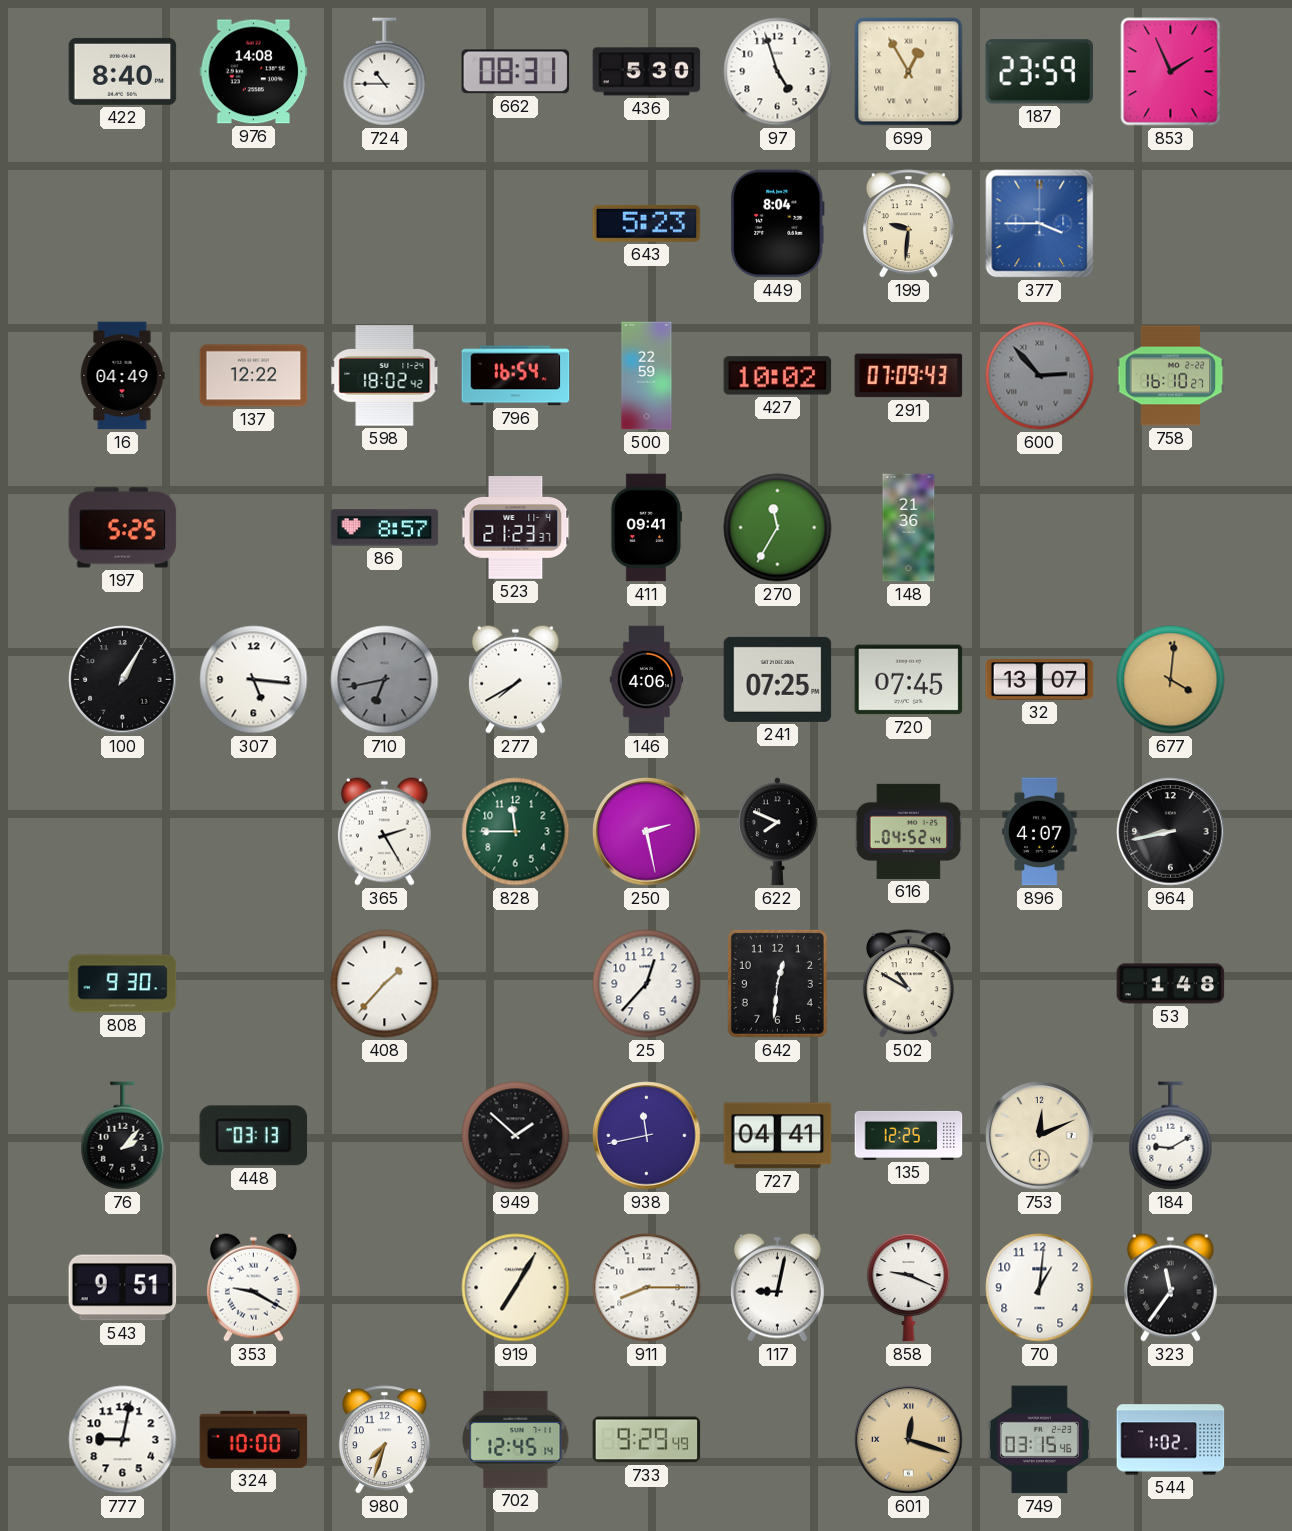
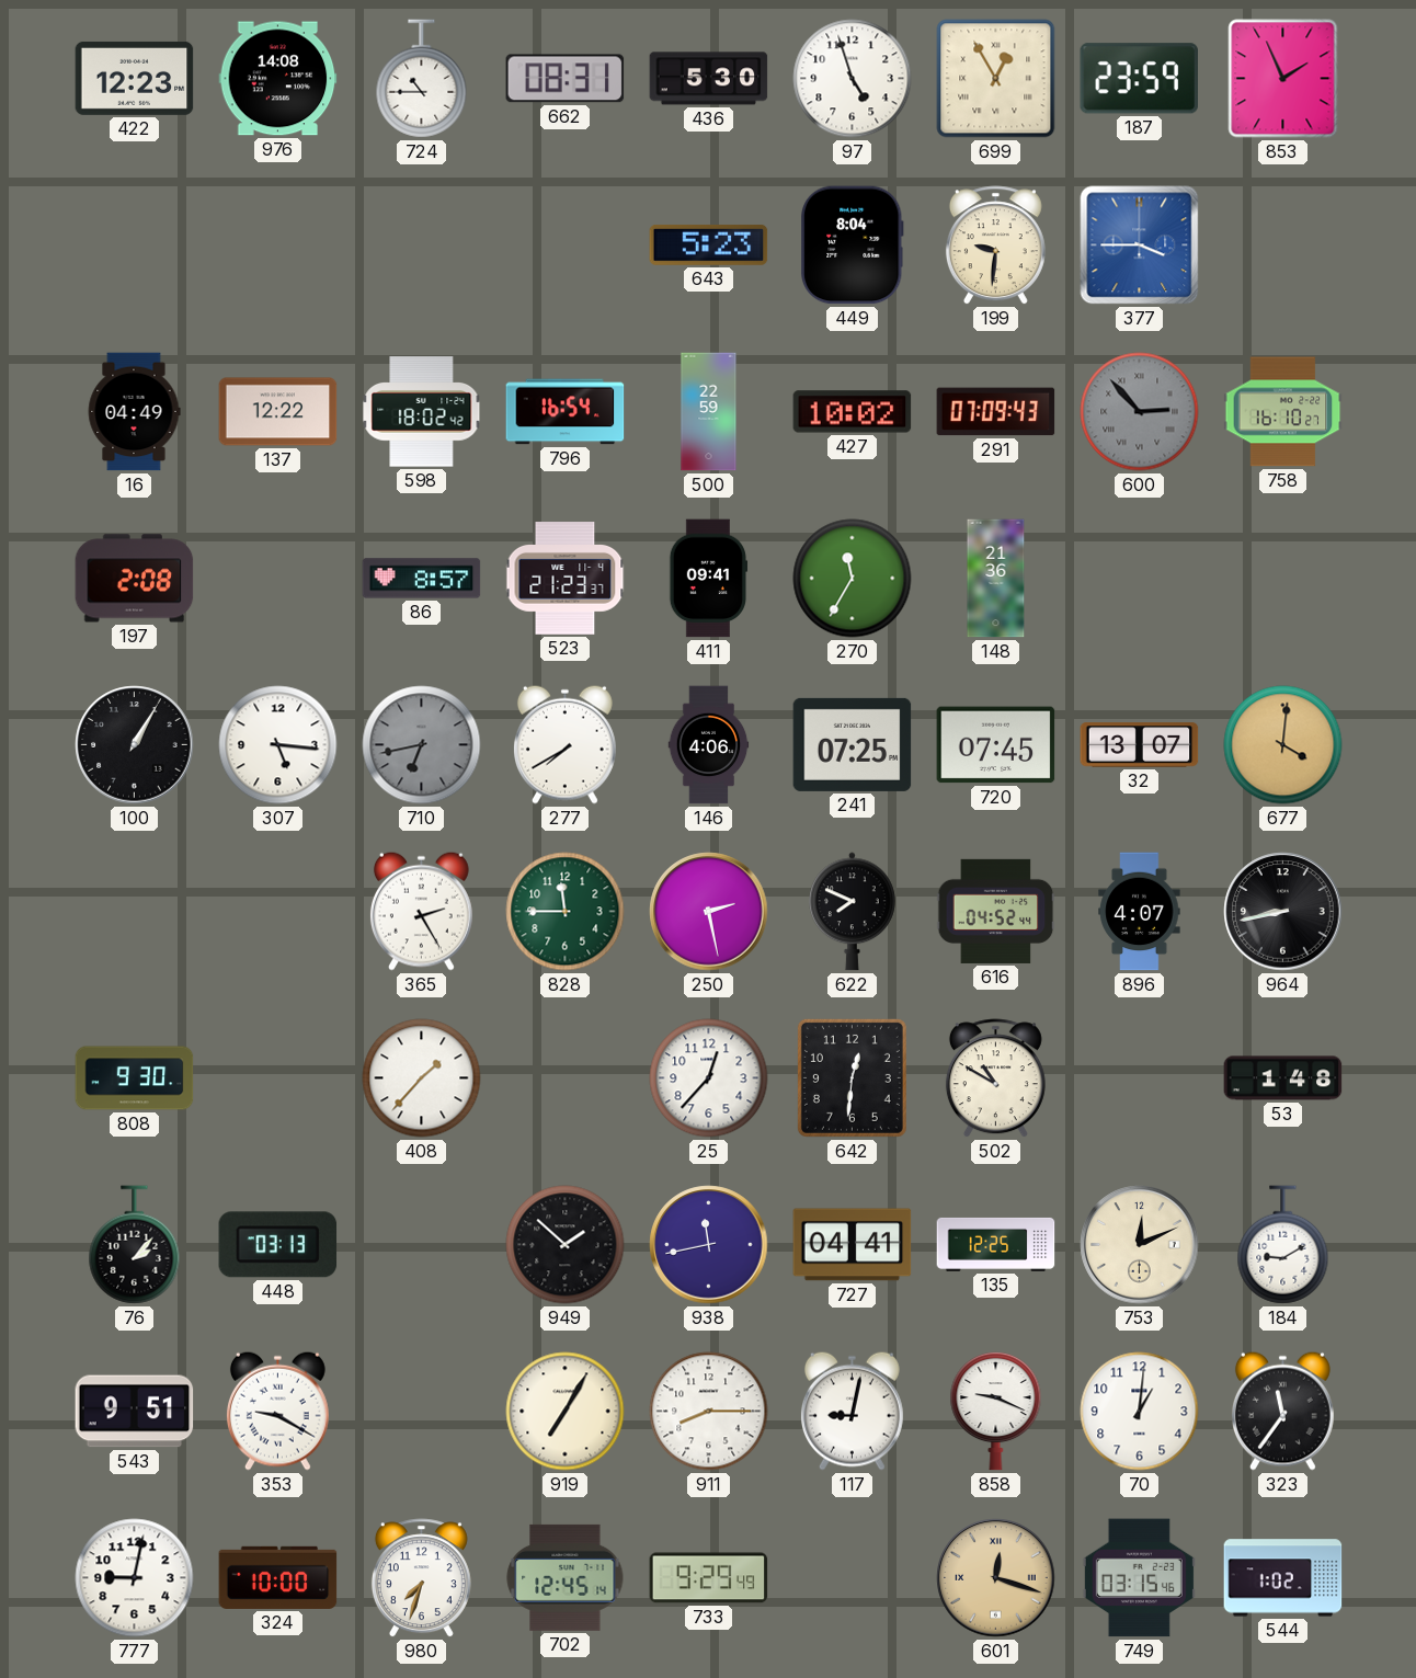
422: 8:40 -> 12:23 (135, 78)
197: 5:25 -> 2:08 (135, 579)
